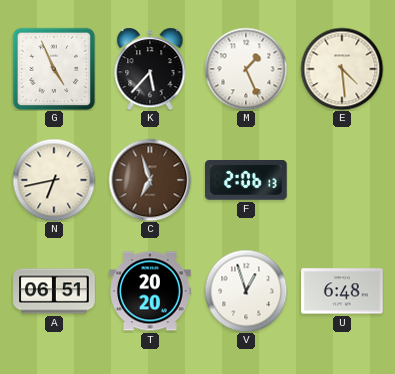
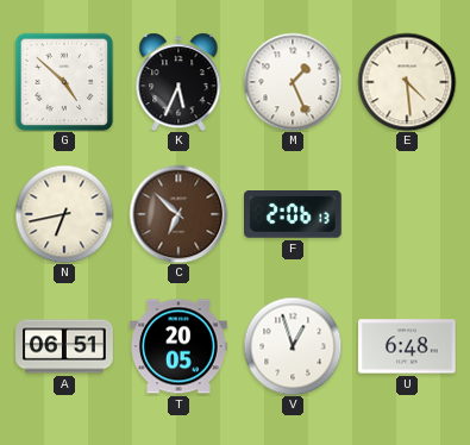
G: 4:56 -> 4:52 (64, 82)
K: 5:37 -> 5:34 (178, 82)
C: 6:57 -> 6:52 (178, 214)
T: 20:20 -> 20:05 (178, 346)
